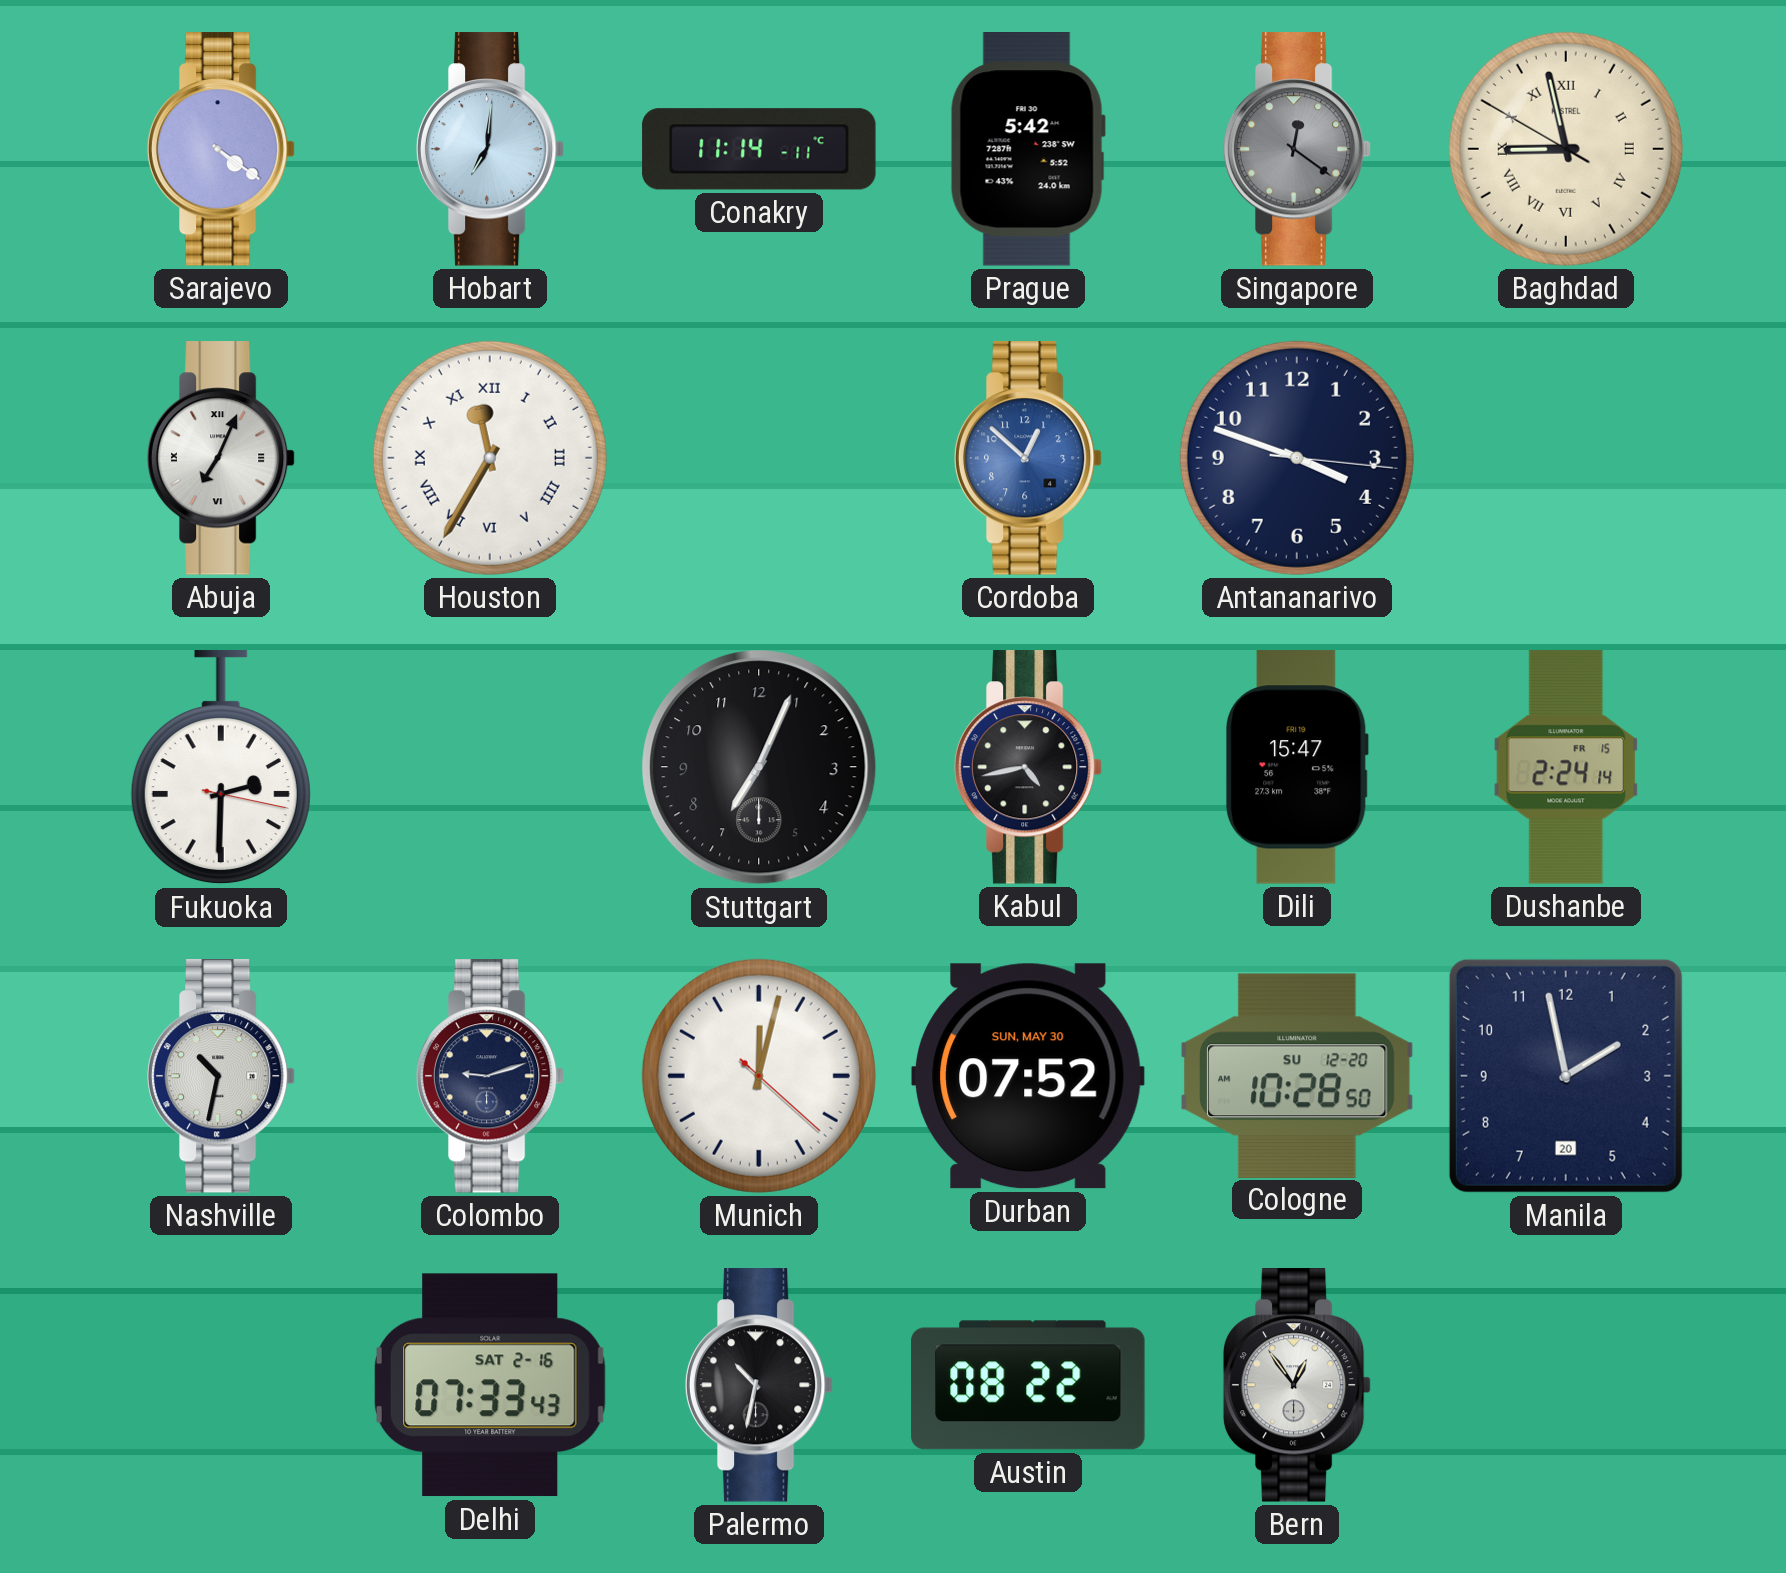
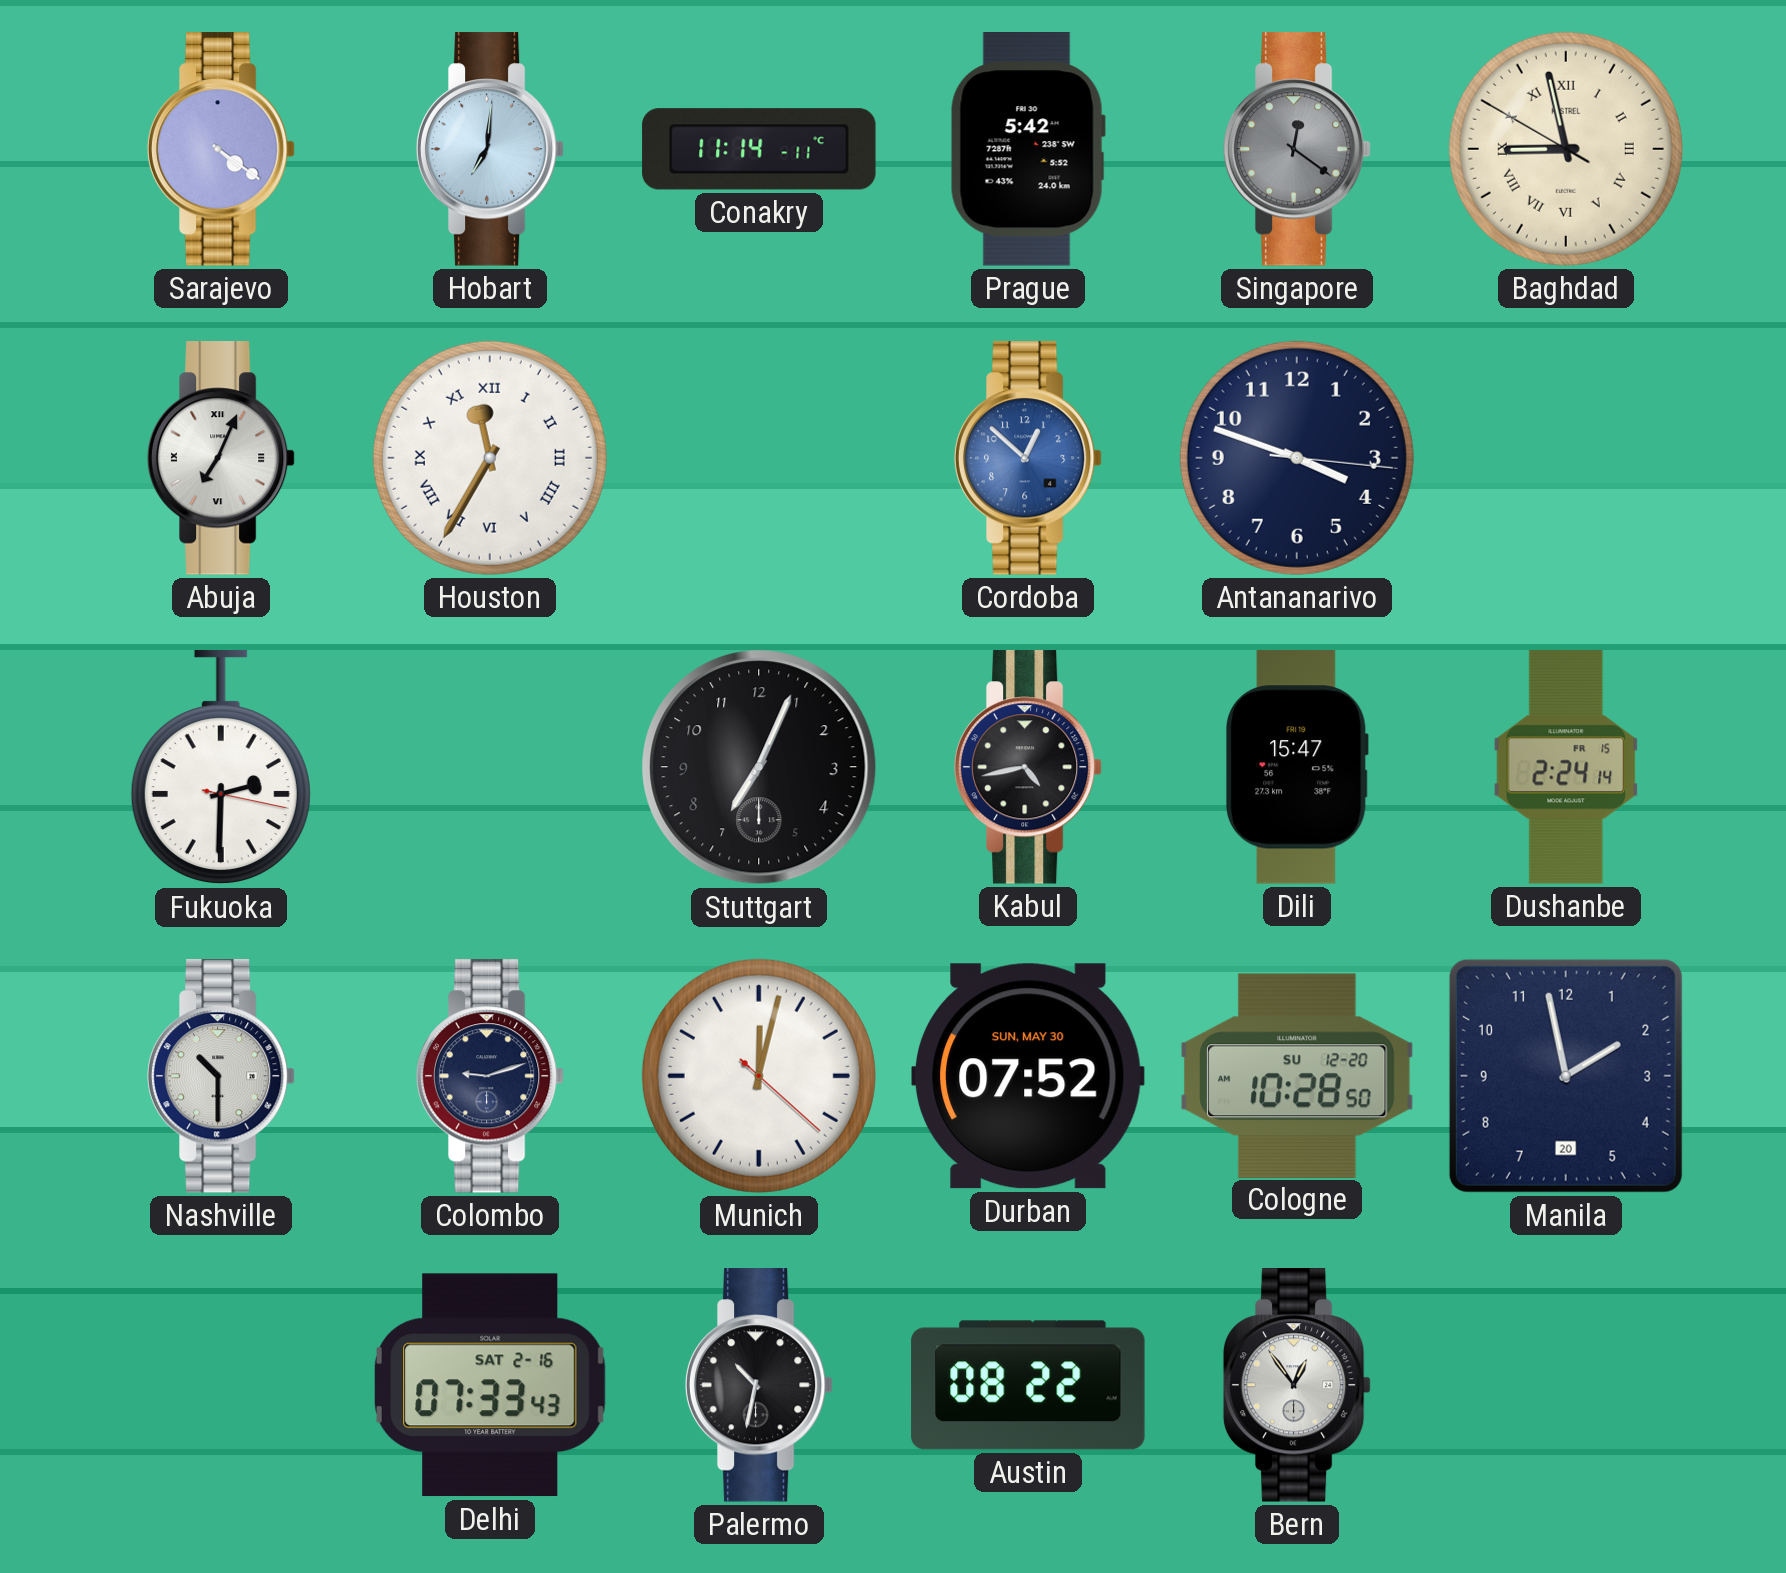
Nashville: 10:32 -> 10:30 (221, 1076)
